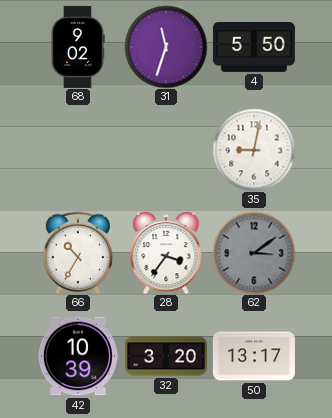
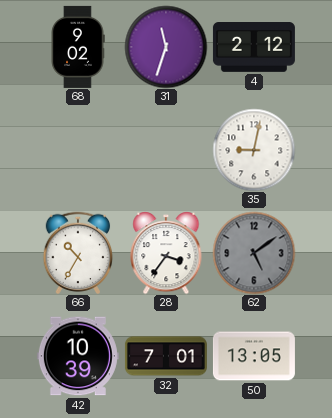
4: 5:50 -> 2:12 (254, 48)
62: 3:09 -> 5:09 (254, 253)
32: 3:20 -> 7:01 (166, 356)
50: 13:17 -> 13:05 (254, 356)
